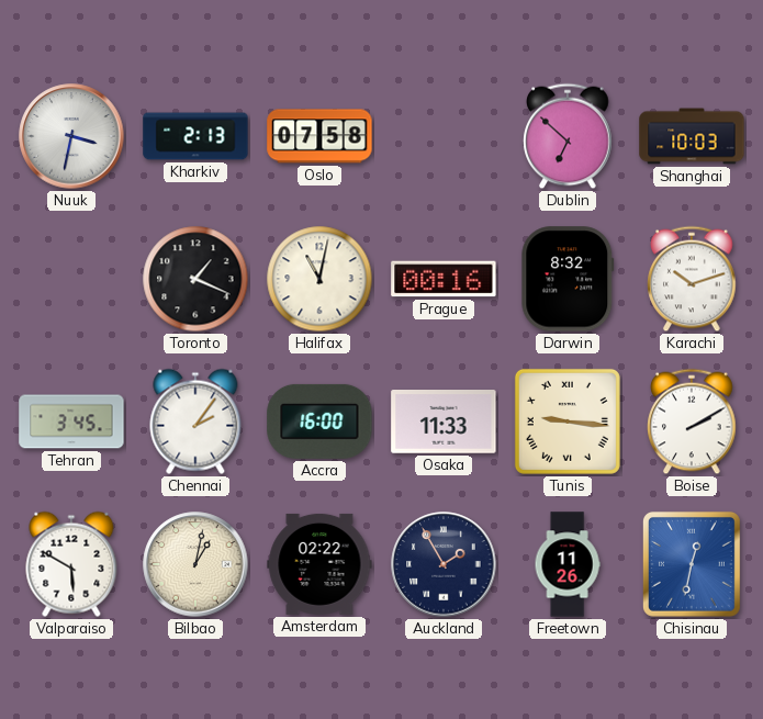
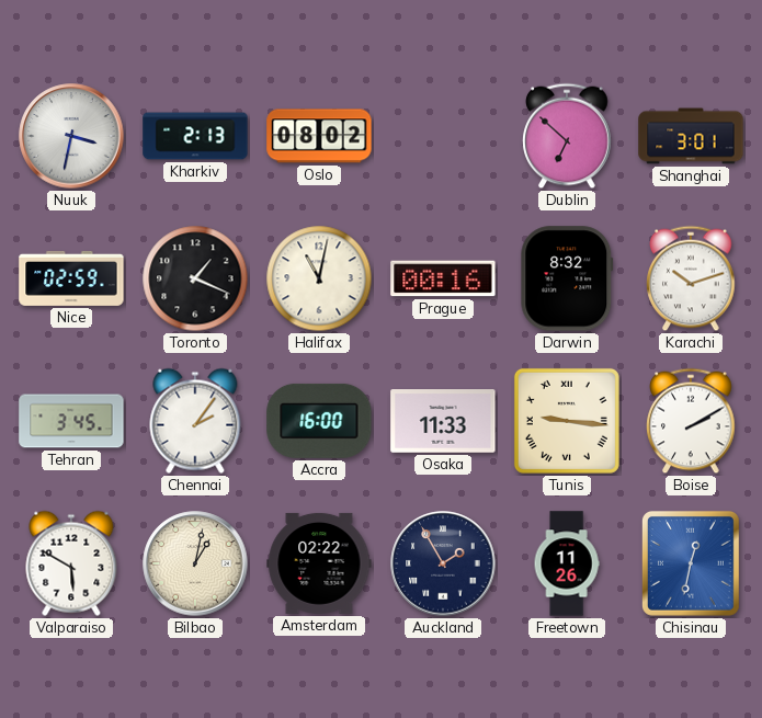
Oslo: 07:58 -> 08:02 (319, 136)
Shanghai: 10:03 -> 3:01 (691, 136)
Nice: none -> 02:59 (71, 278)
